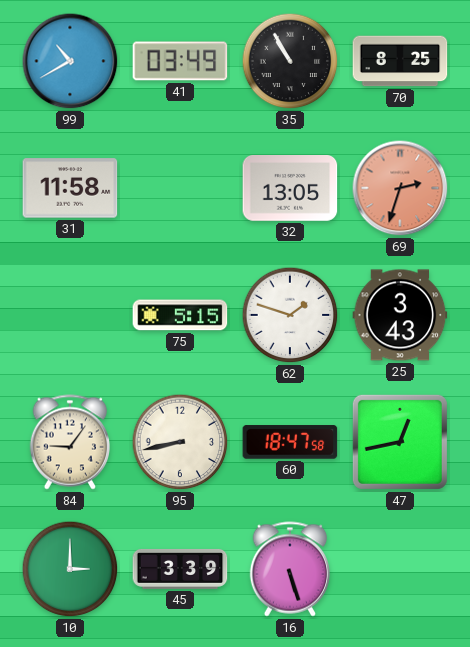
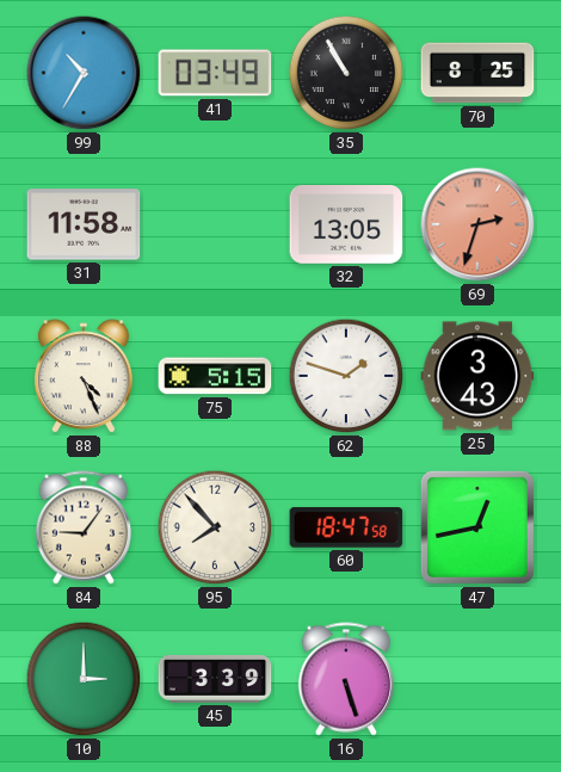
99: 10:40 -> 10:35 (84, 73)
88: none -> 4:26 (84, 377)
95: 8:43 -> 7:53 (215, 527)
